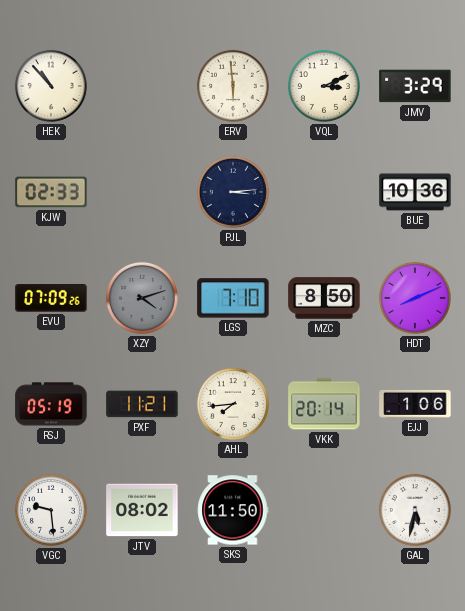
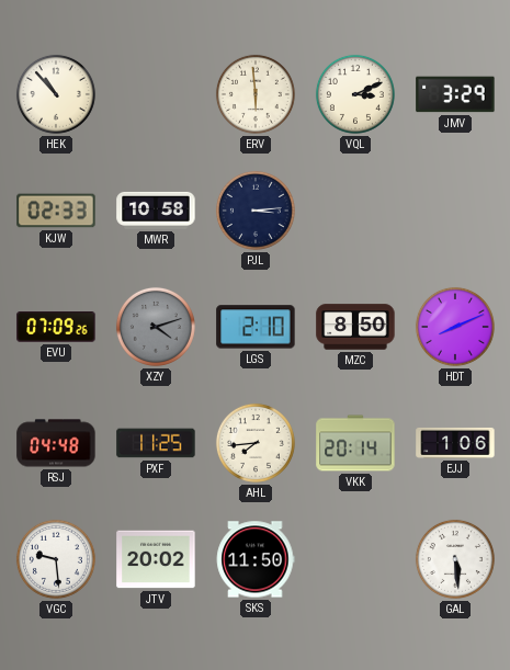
MWR: none -> 10:58 (156, 211)
BUE: 10:36 -> none (415, 192)
LGS: 7:10 -> 2:10 (256, 327)
RSJ: 05:19 -> 04:48 (56, 443)
PXF: 11:21 -> 11:25 (156, 443)
JTV: 08:02 -> 20:02 (156, 559)
GAL: 5:32 -> 5:29 (455, 559)
